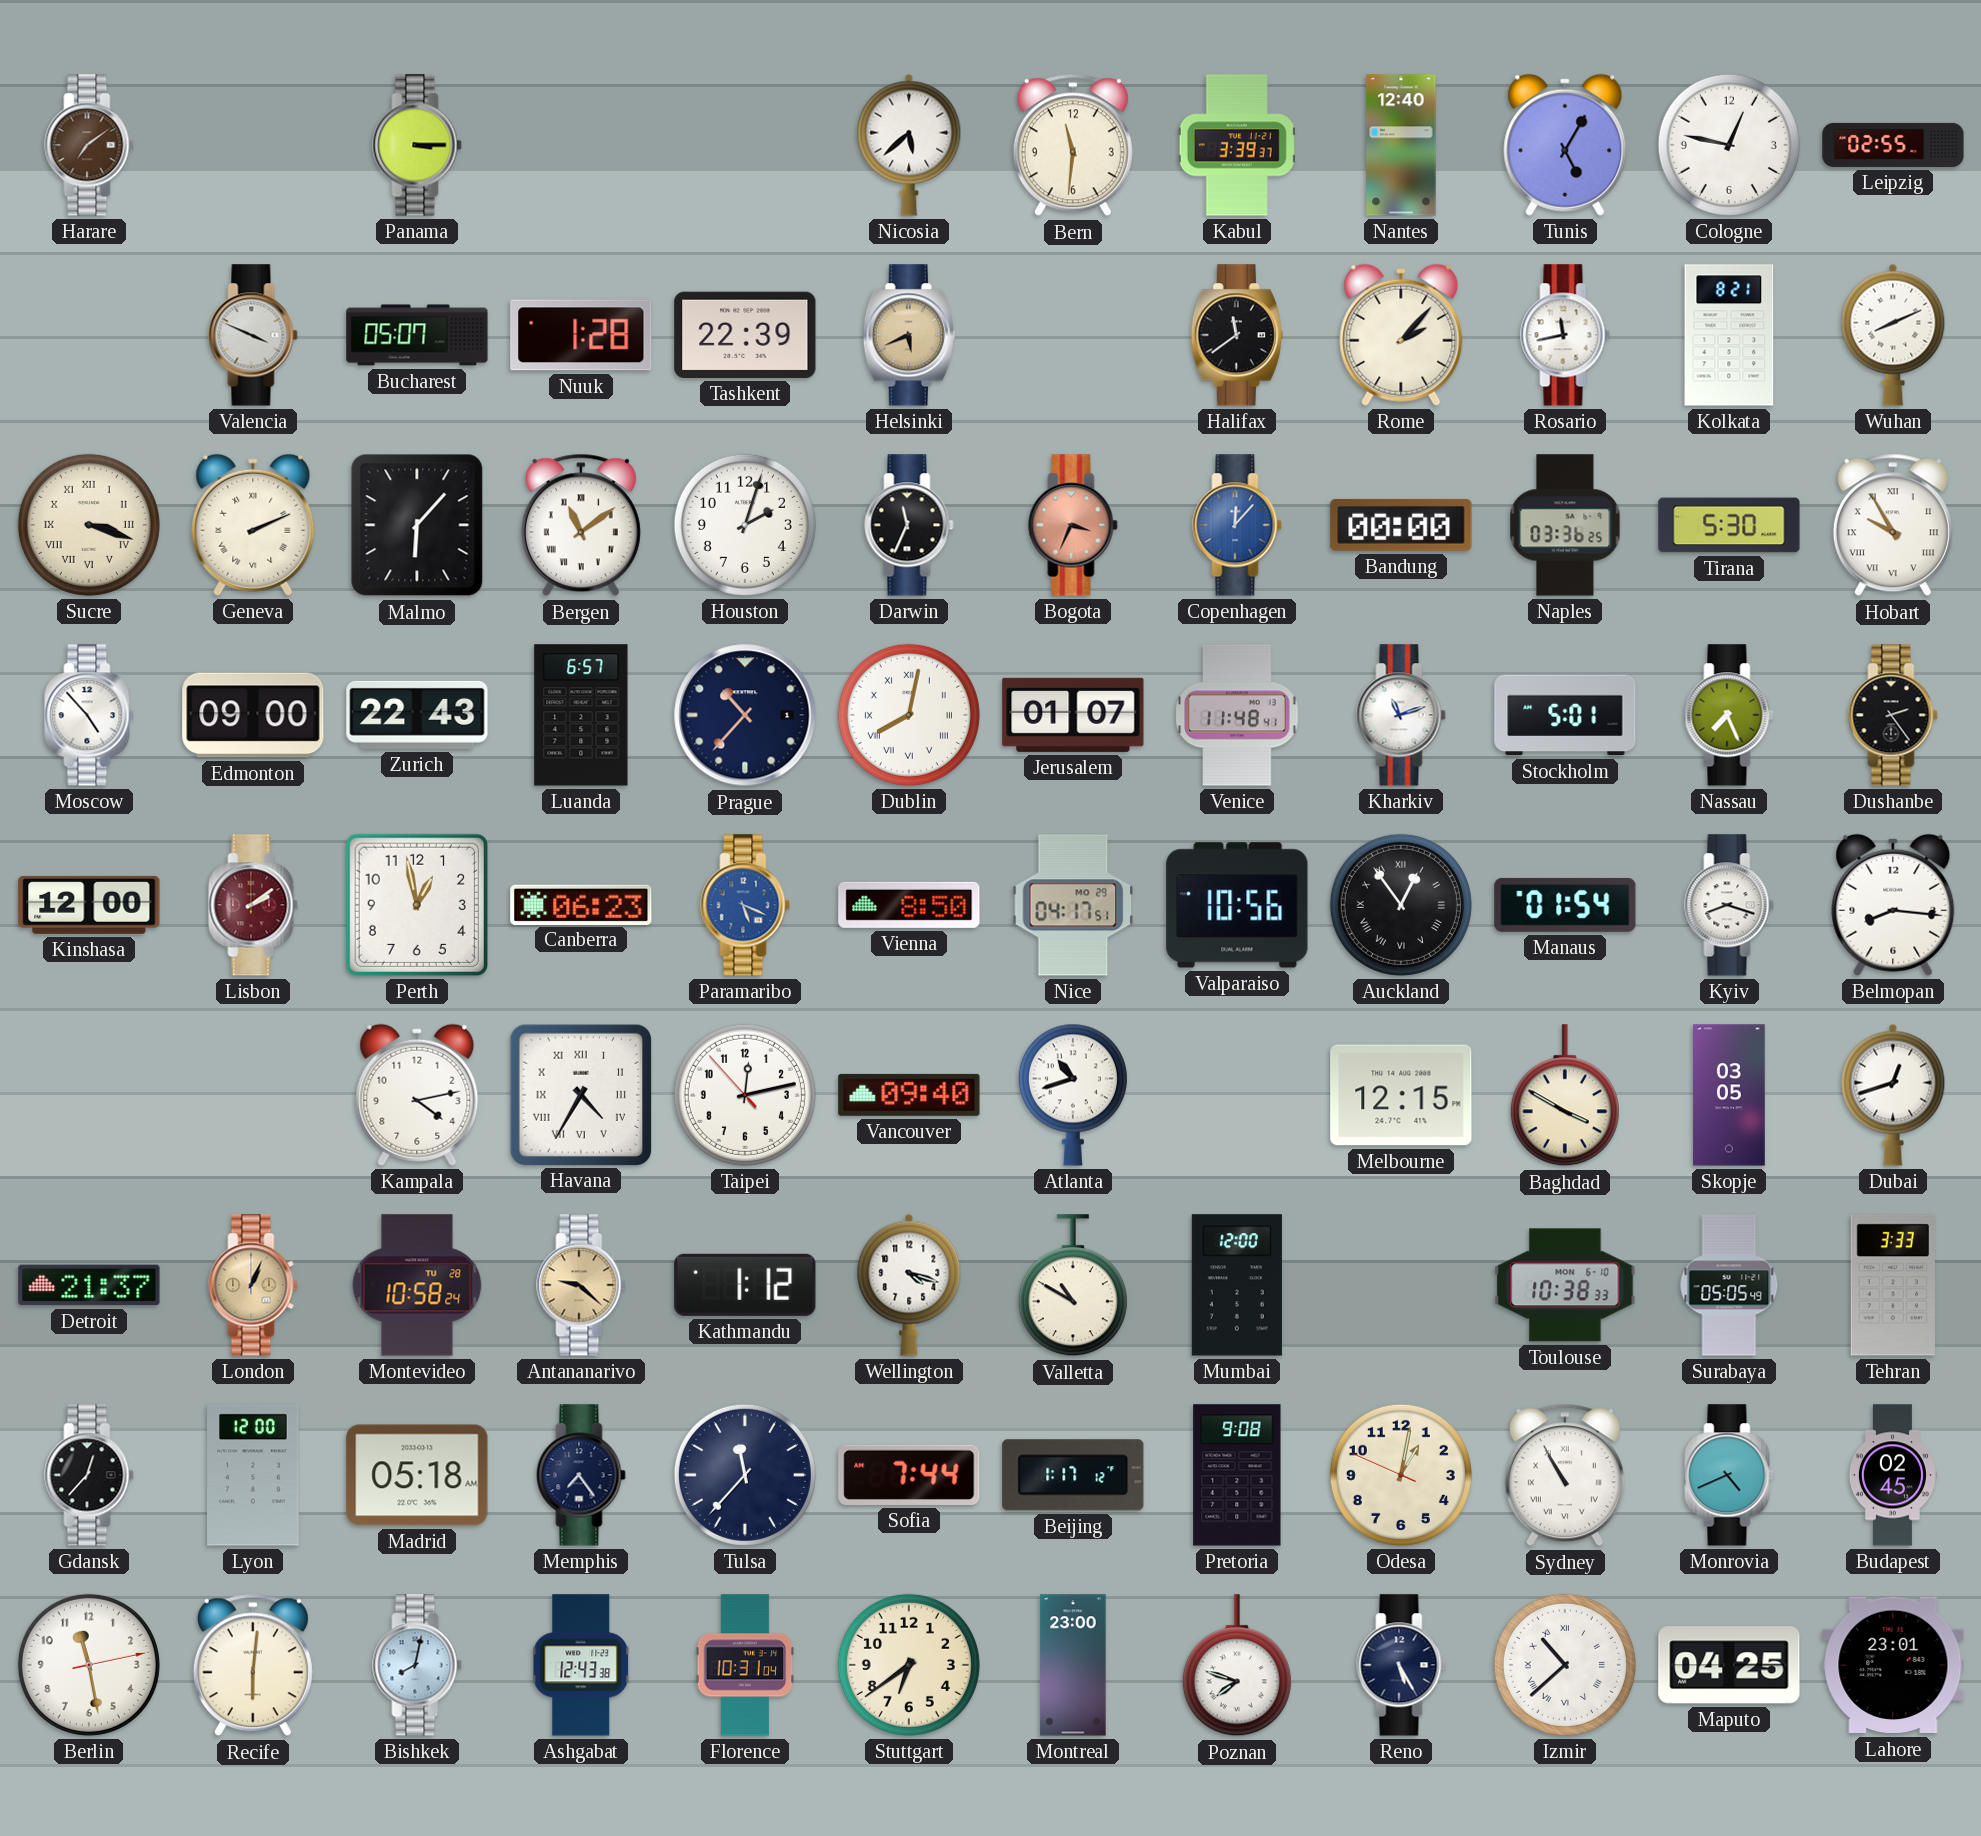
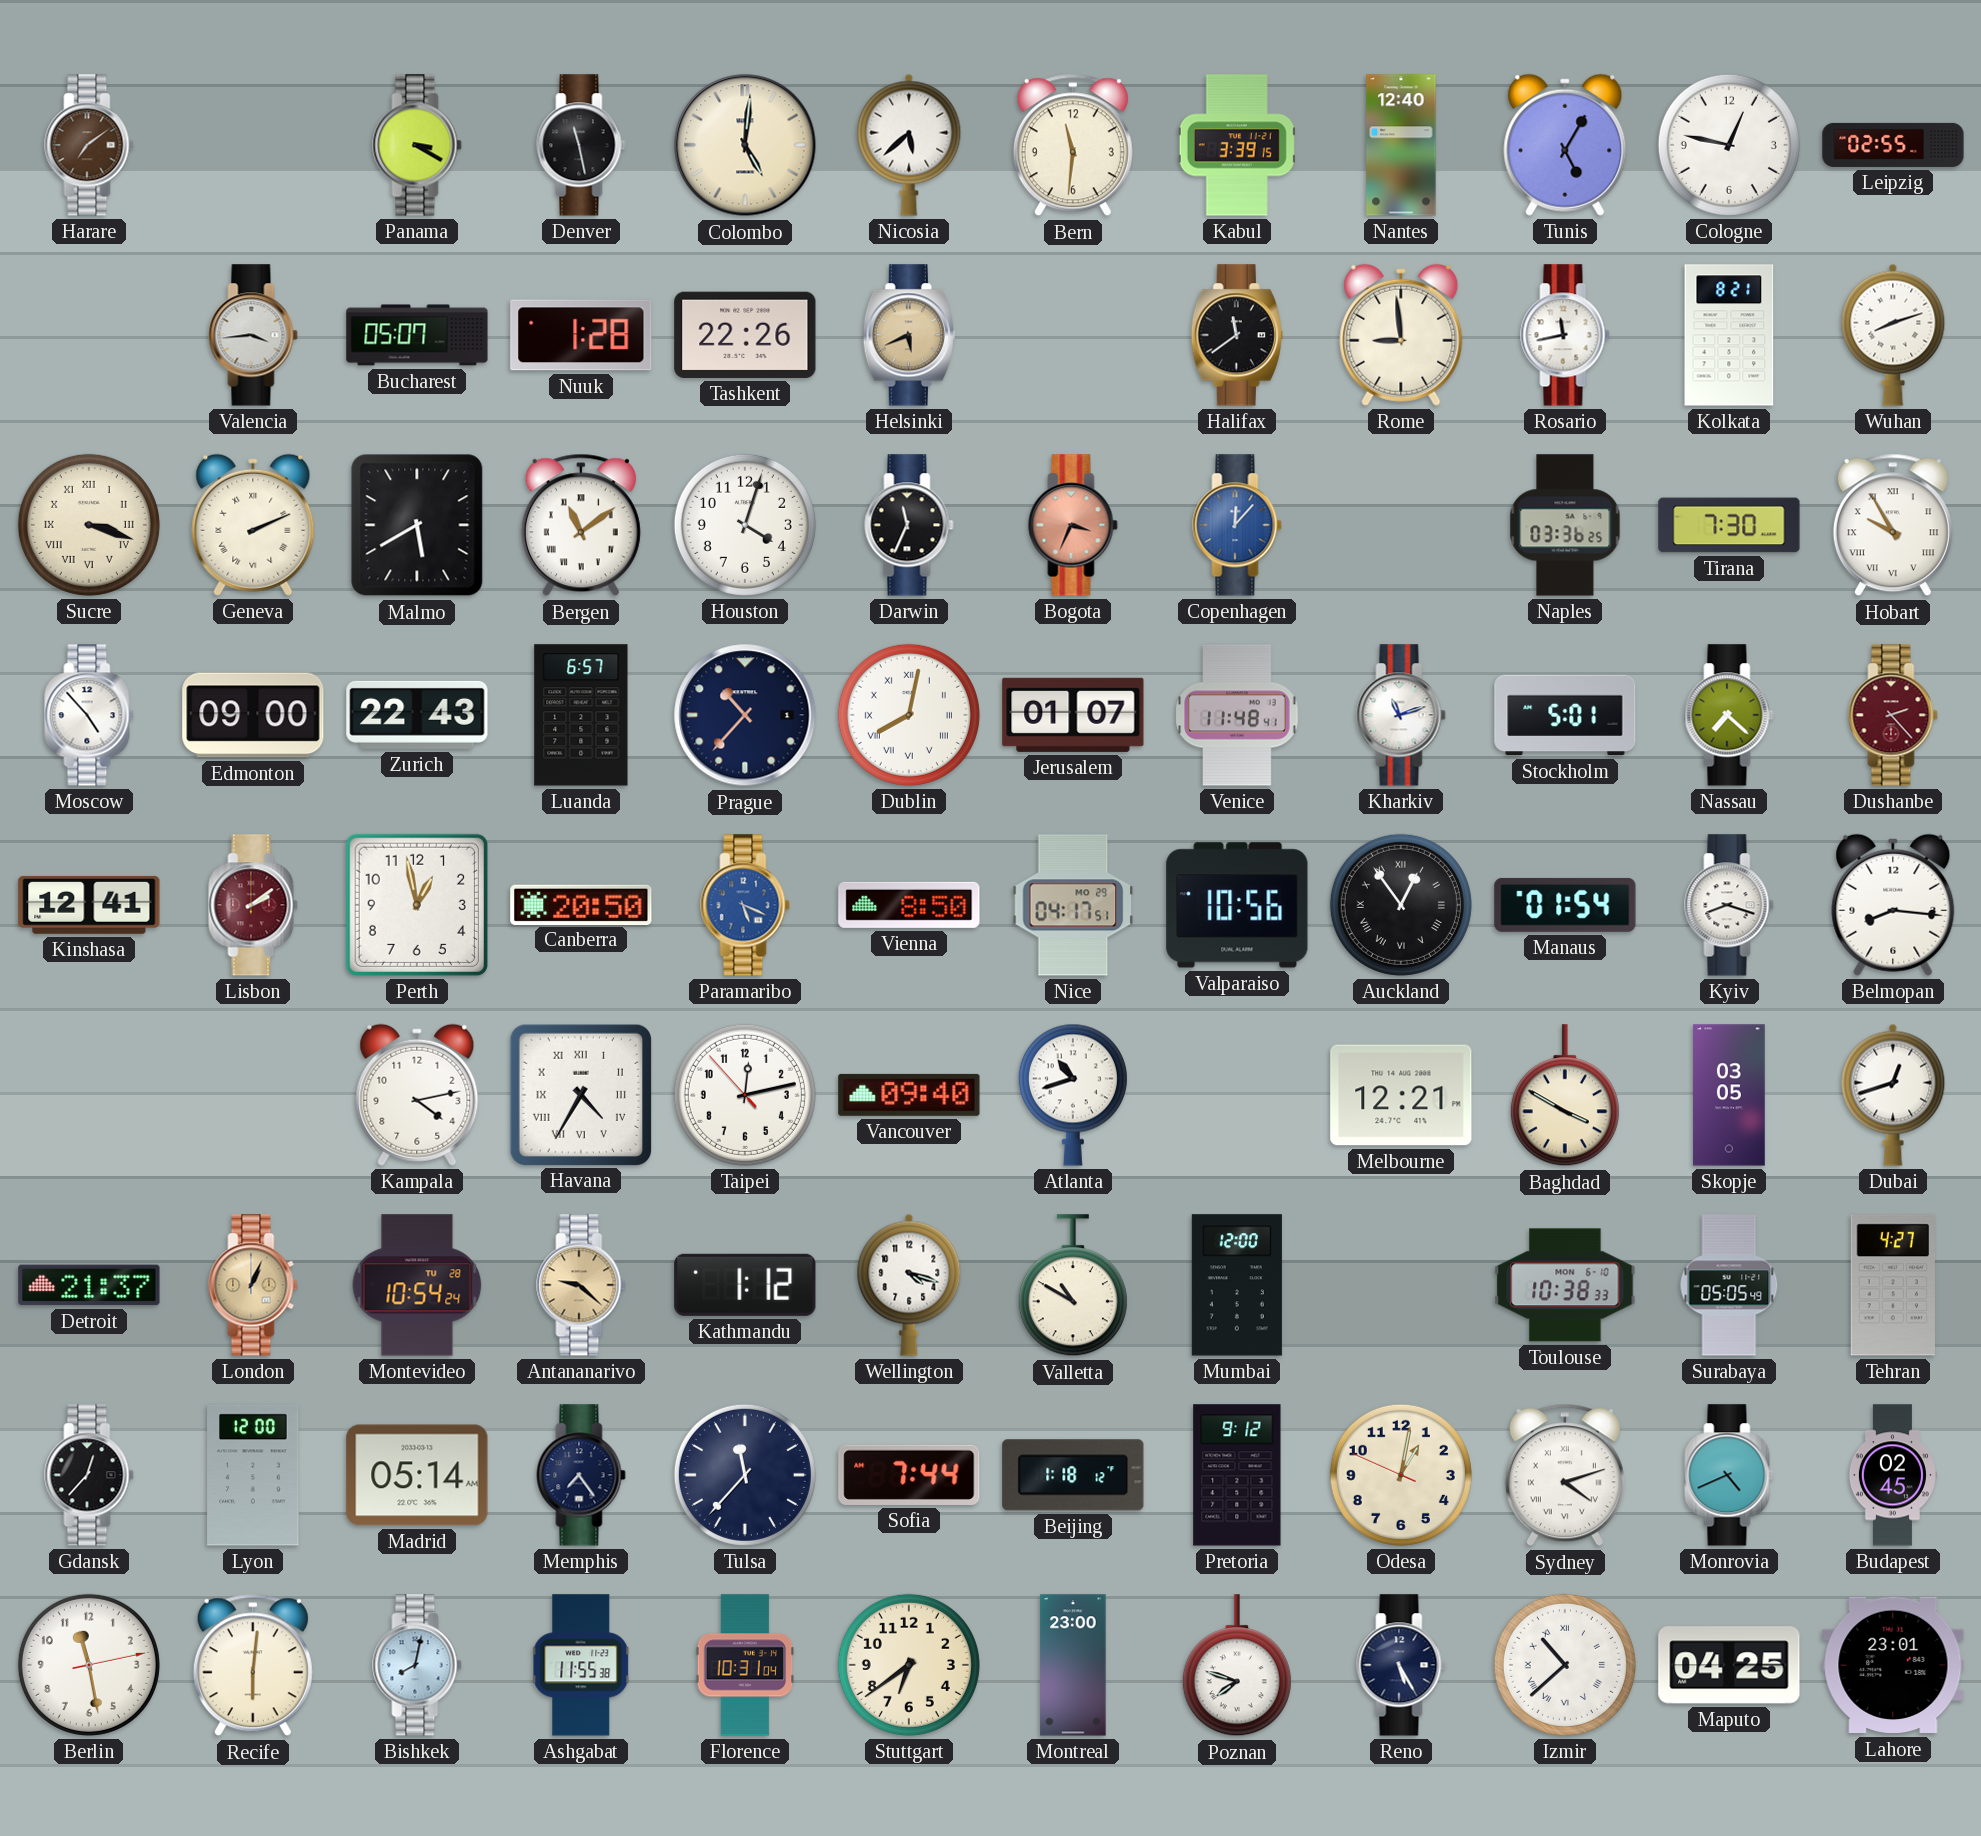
Panama: 3:15 -> 3:20 (417, 145)
Denver: none -> 11:28 (581, 145)
Colombo: none -> 5:01 (745, 145)
Kabul: 3:39:37 -> 3:39:15 (1237, 145)
Valencia: 3:49 -> 3:44 (253, 335)
Tashkent: 22:39 -> 22:26 (745, 335)
Rome: 2:07 -> 8:59 (1401, 335)
Wuhan: 8:11 -> 8:12 (1893, 335)
Malmo: 6:07 -> 5:40 (417, 525)
Houston: 2:03 -> 4:03 (745, 525)
Bandung: 00:00 -> none (1401, 525)
Tirana: 5:30 -> 7:30 (1729, 525)
Nassau: 7:26 -> 7:22 (1729, 715)
Dushanbe: 2:24 -> 2:23 (1893, 715)
Dushanbe dial: black -> burgundy (1893, 715)
Kinshasa: 12:00 -> 12:41 (89, 905)
Canberra: 06:23 -> 20:50 (581, 904)
Melbourne: 12:15 -> 12:21 (1401, 1095)
Montevideo: 10:58 -> 10:54 (417, 1285)
Tehran: 3:33 -> 4:27 (1893, 1285)
Madrid: 05:18 -> 05:14 (417, 1475)
Beijing: 1:17 -> 1:18 (1073, 1475)
Pretoria: 9:08 -> 9:12 (1237, 1475)
Sydney: 10:55 -> 4:12 (1565, 1475)
Ashgabat: 12:43 -> 11:55 (582, 1665)
